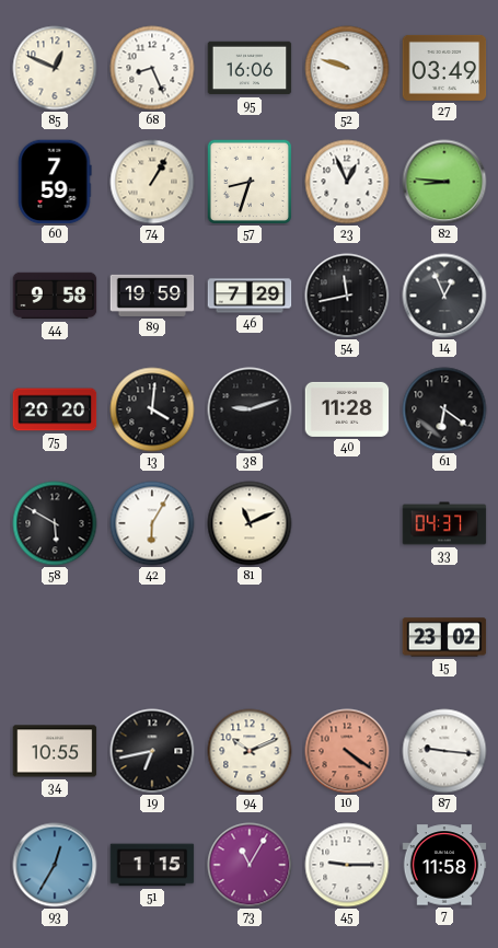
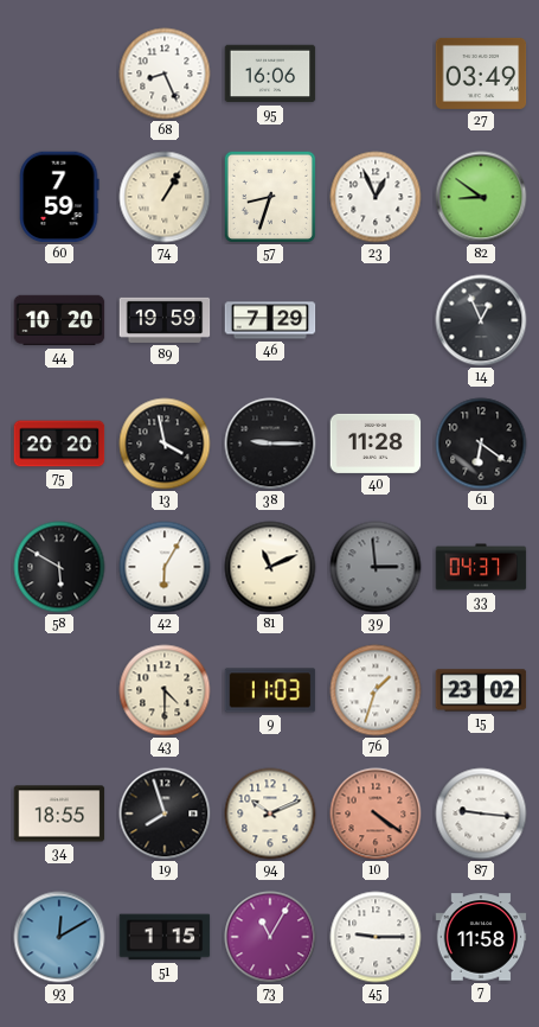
85: 12:49 -> none (55, 68)
52: 9:48 -> none (347, 68)
82: 8:46 -> 8:51 (481, 197)
44: 9:58 -> 10:20 (59, 320)
54: 11:43 -> none (347, 296)
13: 4:01 -> 3:58 (165, 444)
38: 9:12 -> 9:15 (270, 444)
39: none -> 2:59 (376, 567)
43: none -> 4:30 (165, 690)
9: none -> 11:03 (270, 690)
76: none -> 1:33 (376, 690)
34: 10:55 -> 18:55 (59, 814)
19: 6:43 -> 7:57 (165, 814)
93: 12:35 -> 12:10 (59, 937)
